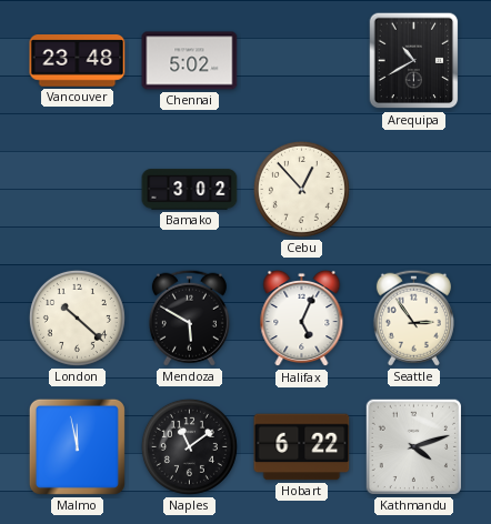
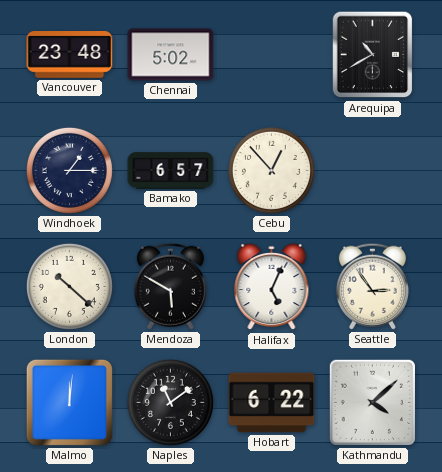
Windhoek: none -> 1:15 (69, 170)
Bamako: 3:02 -> 6:57 (171, 171)
Malmo: 11:58 -> 12:01 (69, 402)
Kathmandu: 4:12 -> 4:08 (372, 402)
